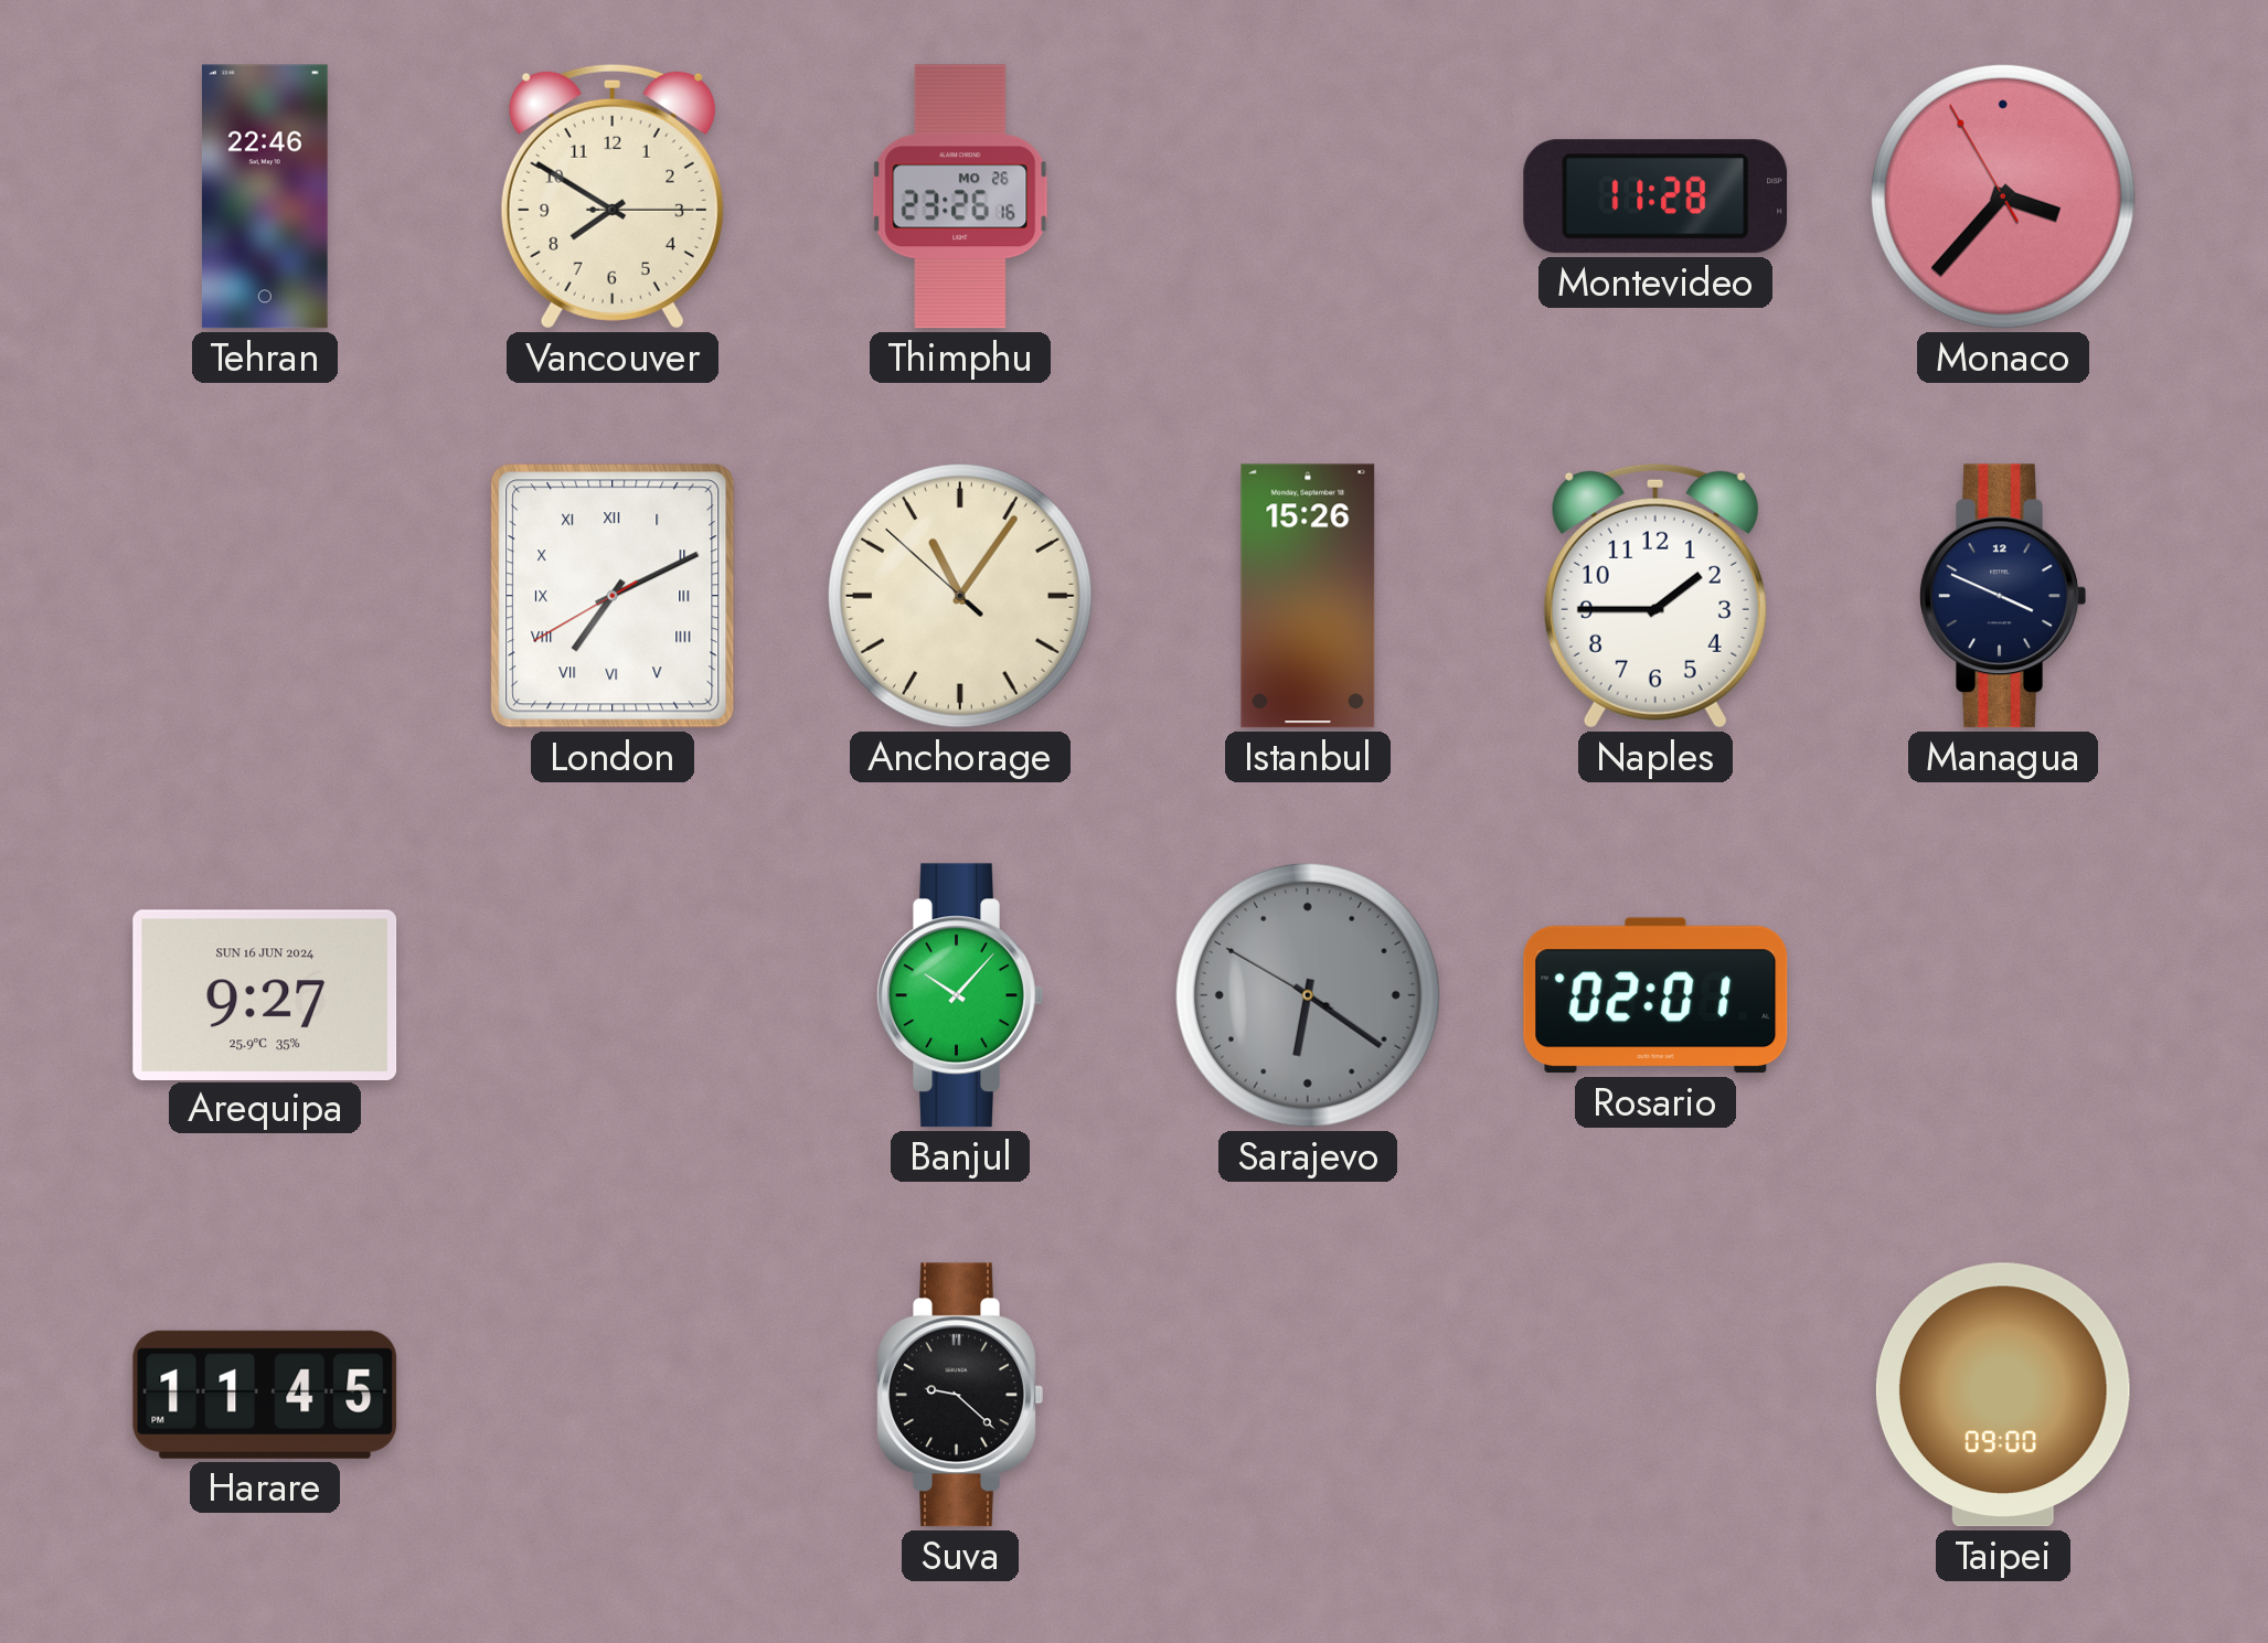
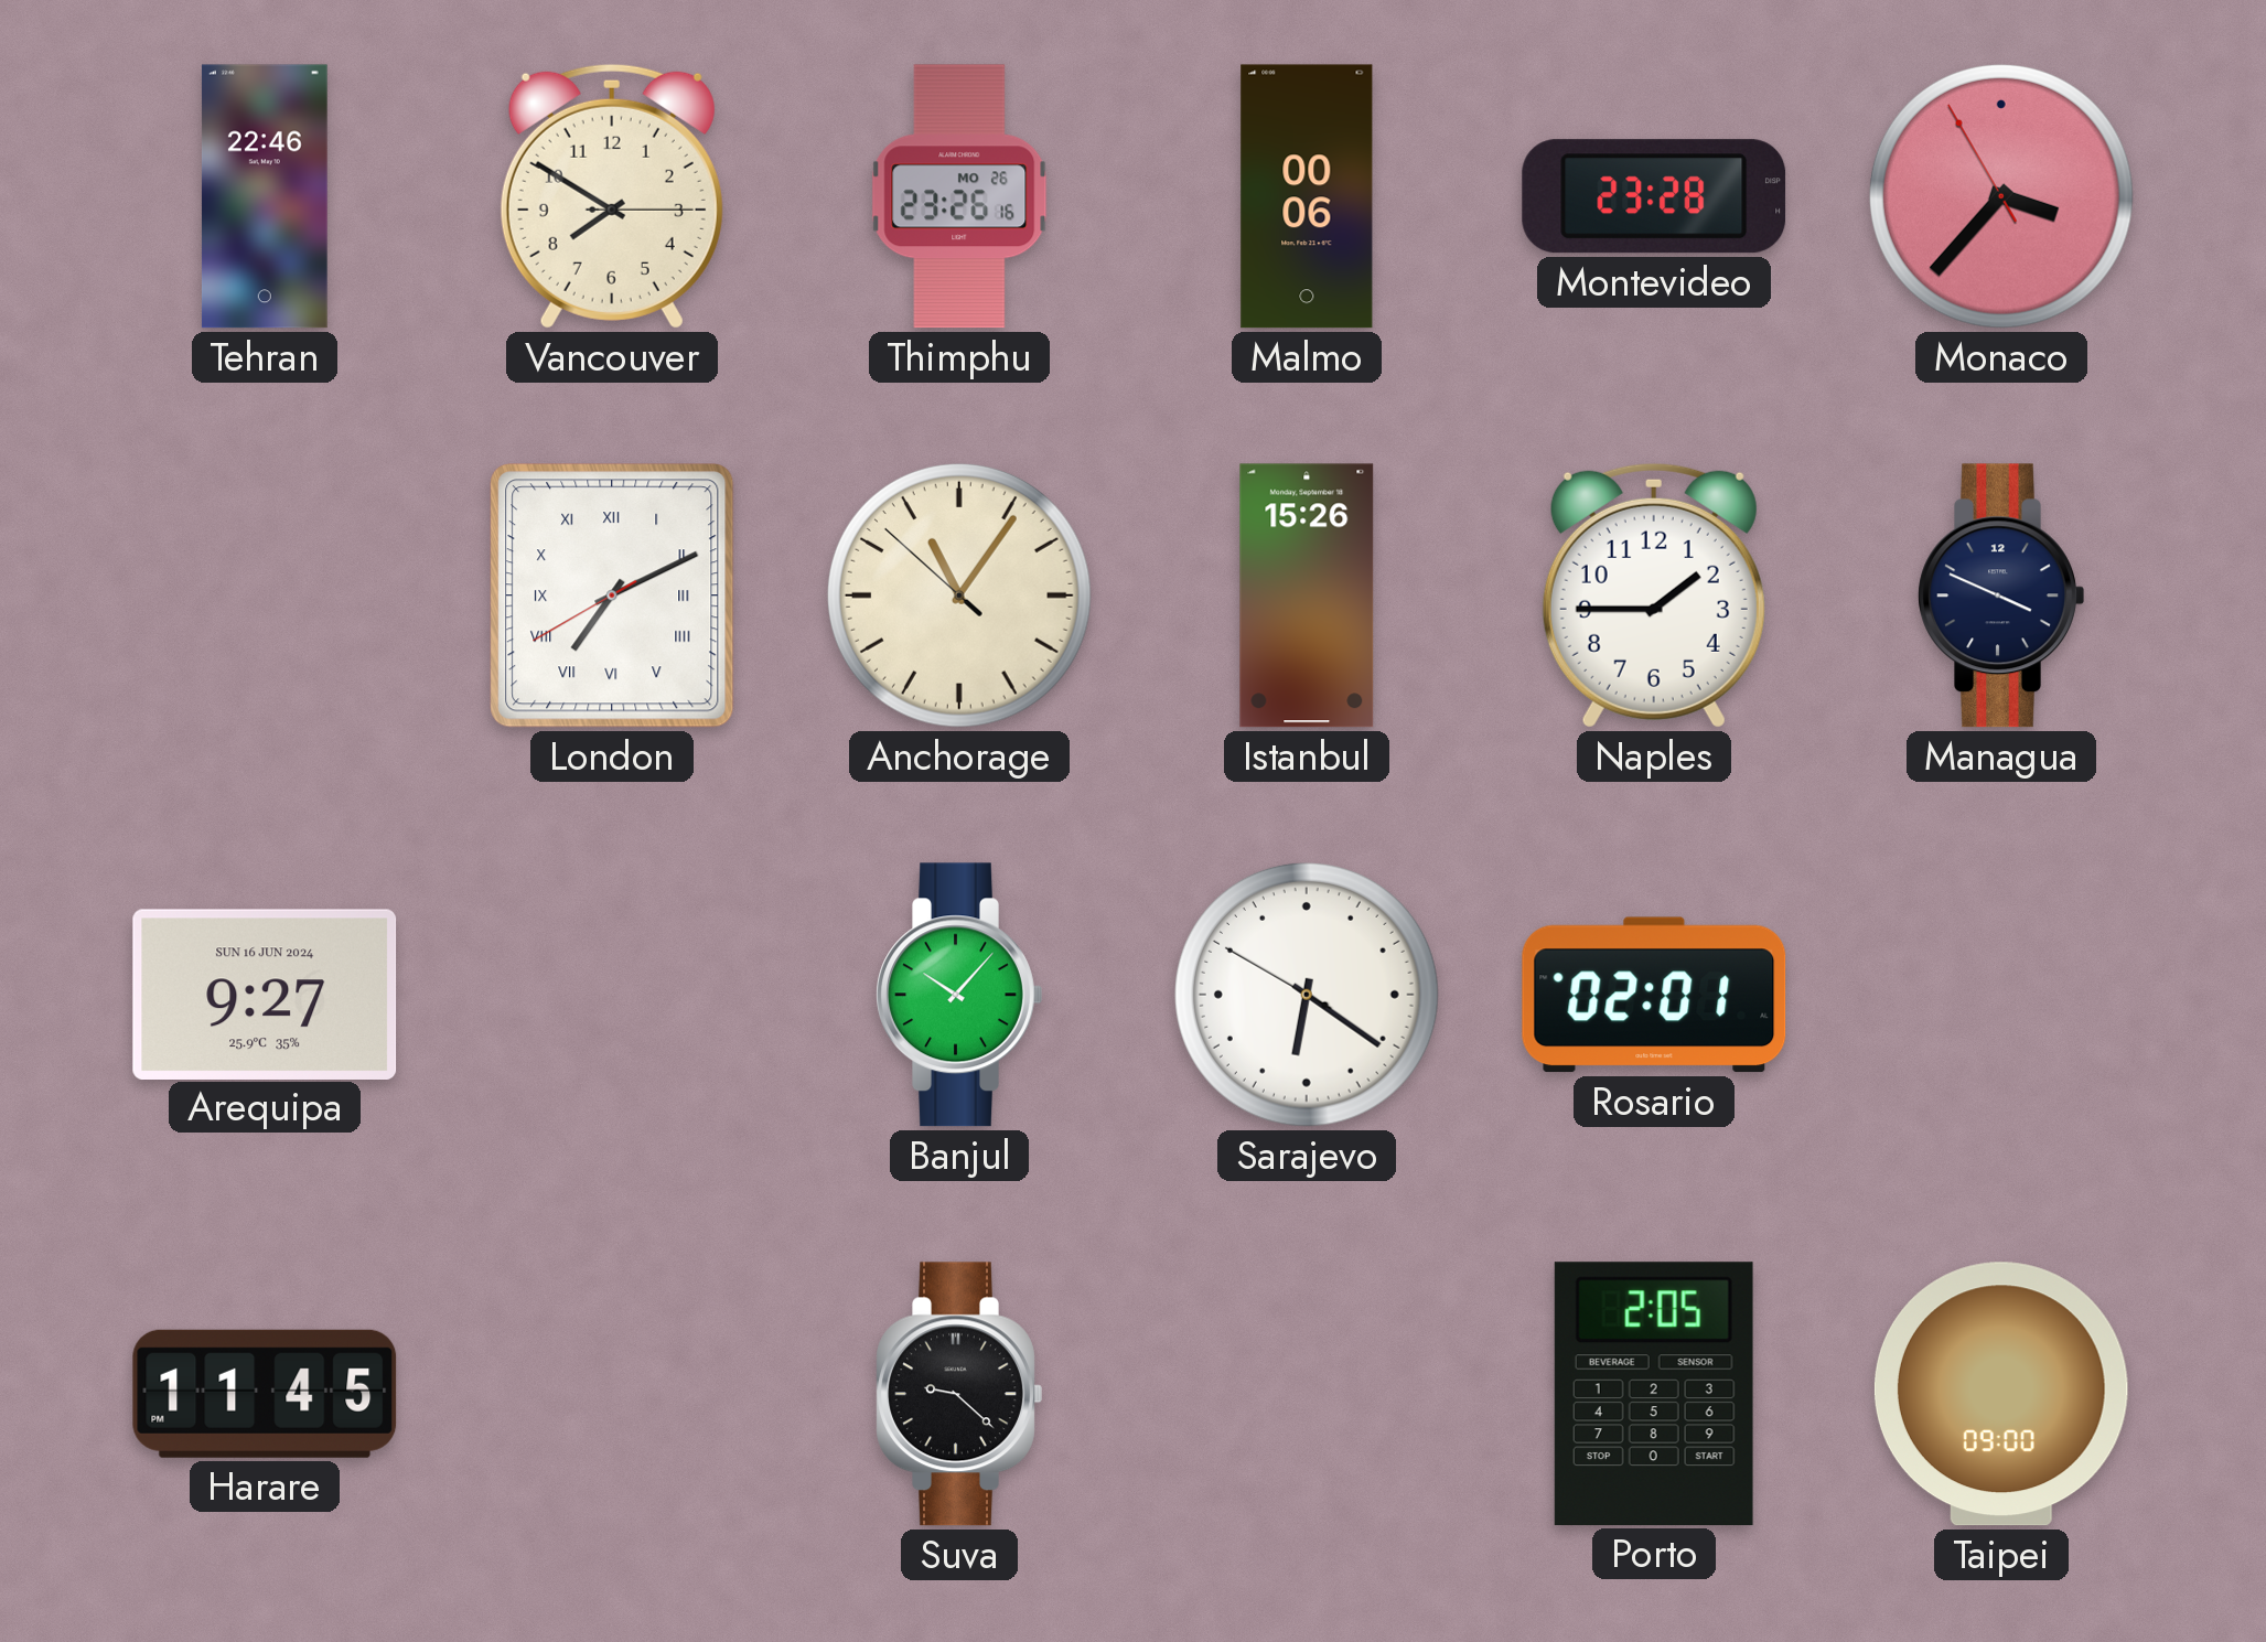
Malmo: none -> 00:06 (1307, 196)
Montevideo: 11:28 -> 23:28 (1654, 196)
Sarajevo dial: grey -> white (1307, 995)
Porto: none -> 2:05 (1654, 1394)
